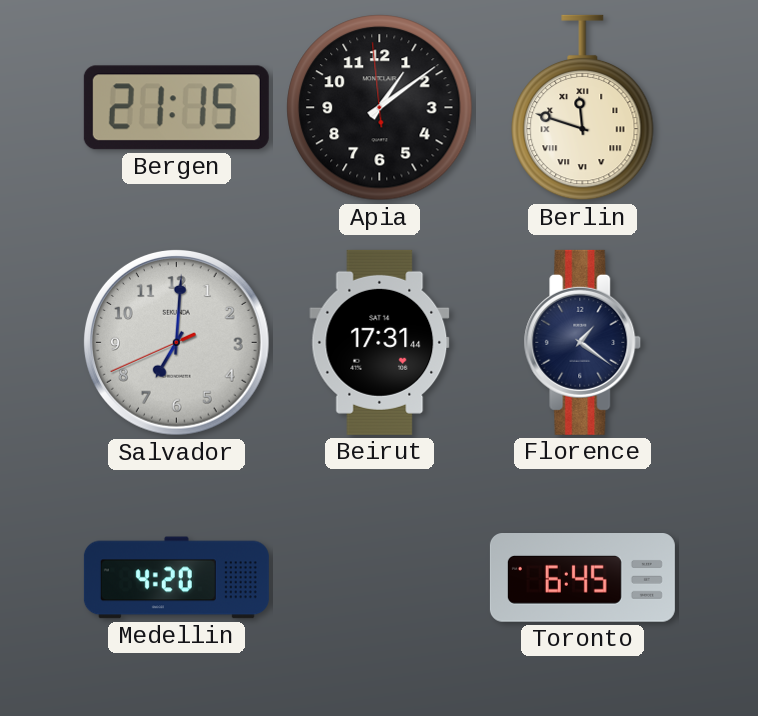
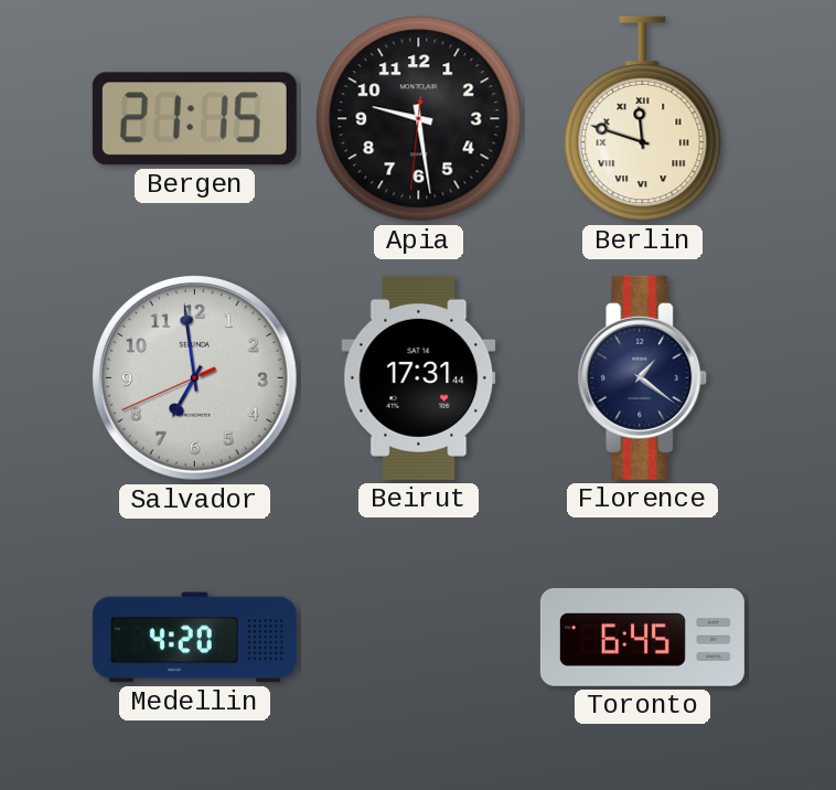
Apia: 1:08 -> 9:28 (419, 119)
Salvador: 7:00 -> 6:58 (194, 377)
